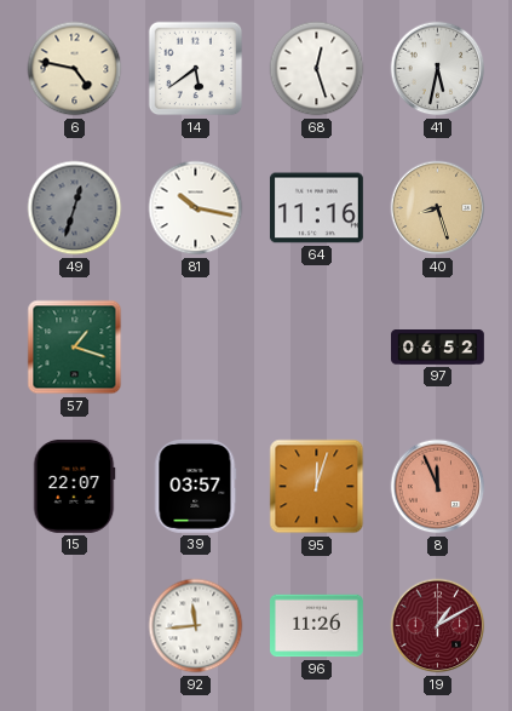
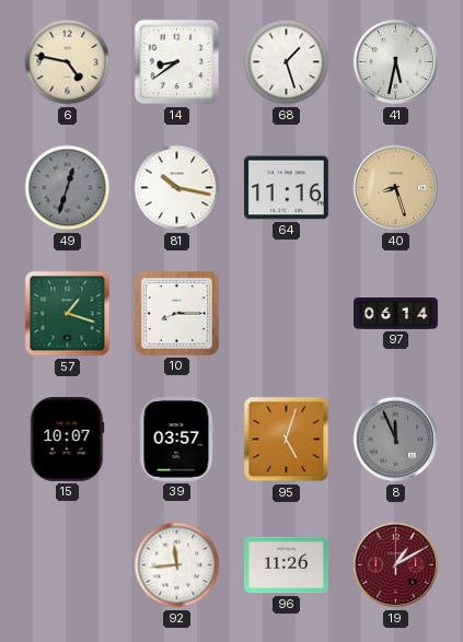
14: 5:39 -> 8:39 (177, 62)
68: 12:27 -> 1:27 (287, 62)
10: none -> 8:15 (176, 313)
97: 06:52 -> 06:14 (396, 314)
15: 22:07 -> 10:07 (67, 439)
95: 12:03 -> 5:03 (287, 440)
8 dial: salmon -> grey (396, 440)
